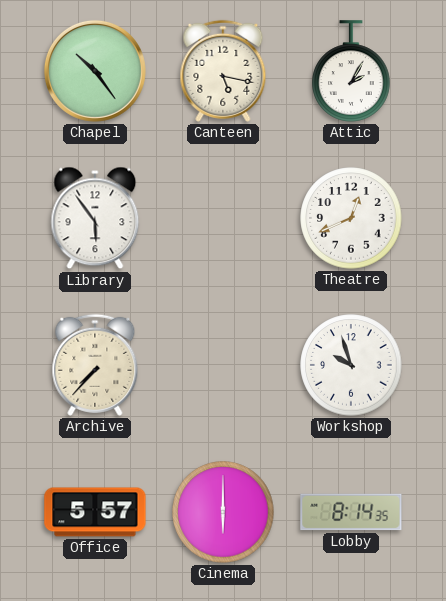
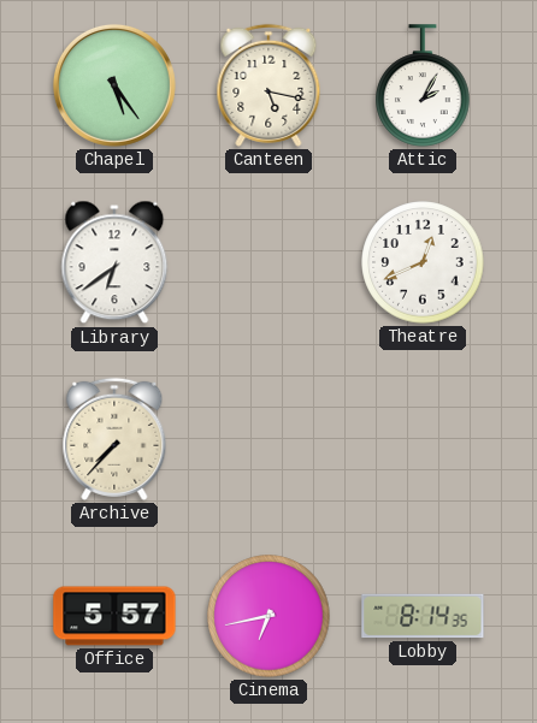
Chapel: 10:24 -> 5:24 (114, 85)
Library: 5:54 -> 6:39 (114, 262)
Workshop: 9:57 -> none (351, 365)
Cinema: 6:00 -> 6:43 (268, 616)
